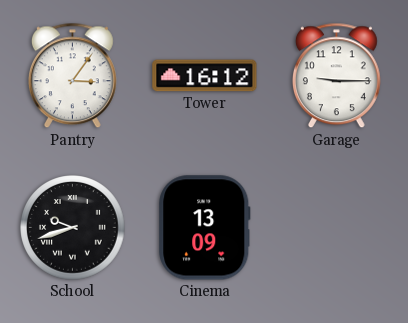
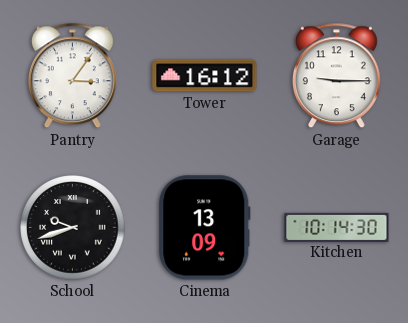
Kitchen: none -> 10:14 (337, 227)
